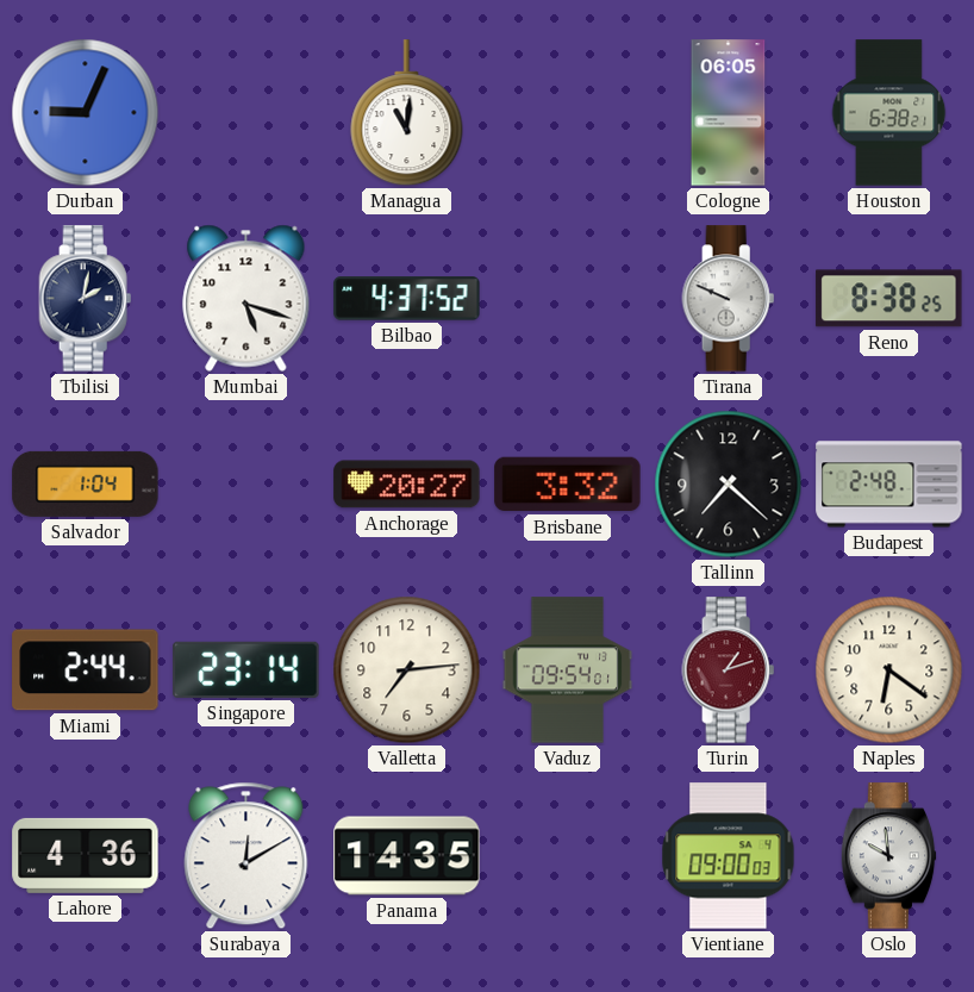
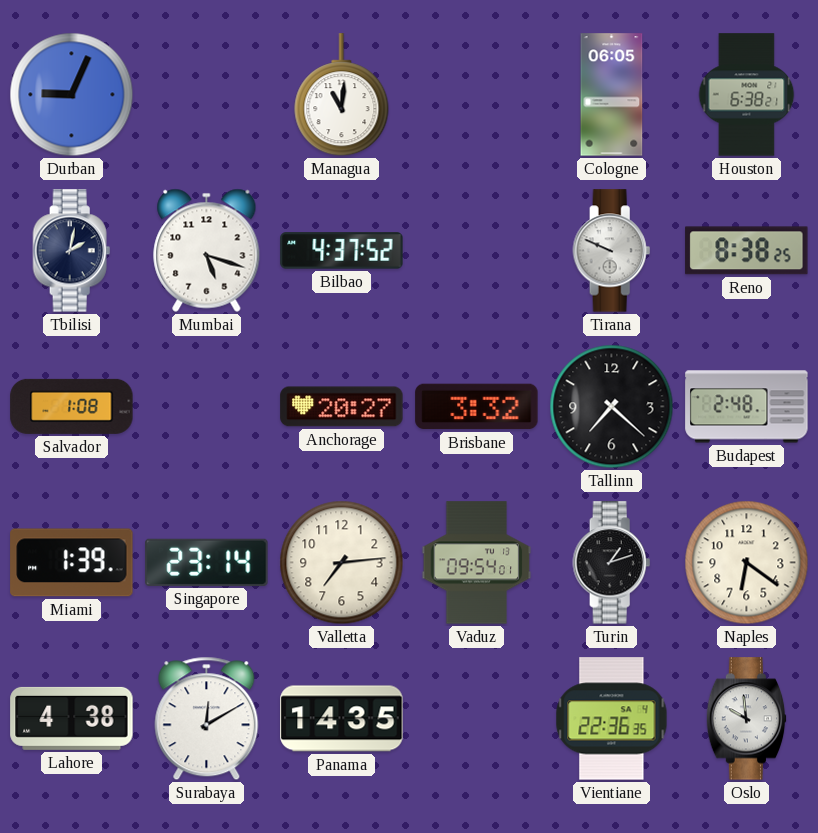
Salvador: 1:04 -> 1:08 (72, 406)
Miami: 2:44 -> 1:39 (72, 563)
Turin dial: burgundy -> black (612, 563)
Lahore: 4:36 -> 4:38 (72, 718)
Vientiane: 09:00 -> 22:36 (612, 719)
